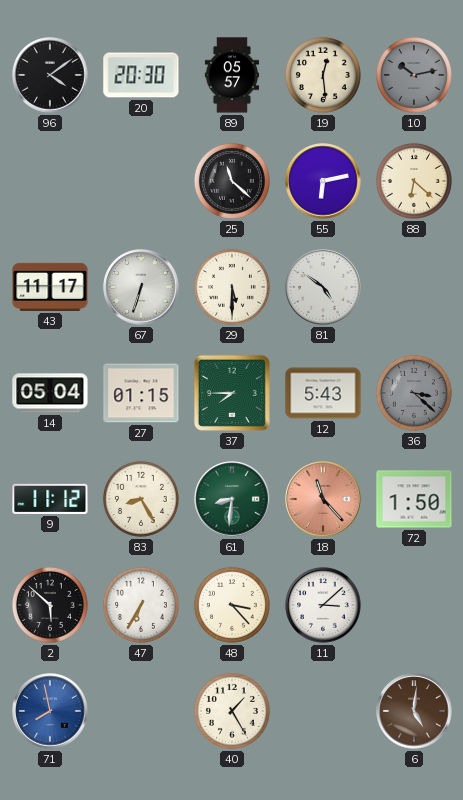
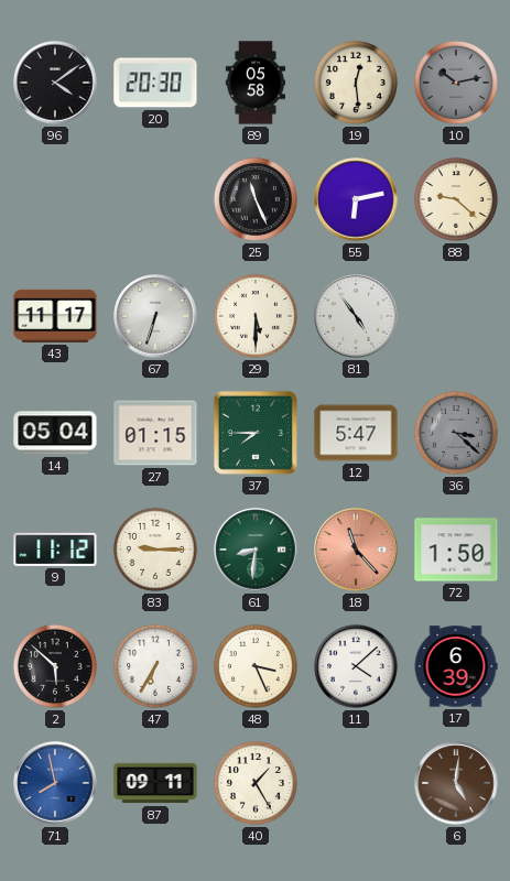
89: 05:57 -> 05:58 (254, 83)
25: 11:22 -> 11:26 (256, 199)
88: 6:22 -> 9:22 (456, 199)
81: 4:51 -> 4:54 (356, 316)
12: 5:43 -> 5:47 (356, 433)
83: 8:25 -> 9:15 (155, 550)
48: 3:23 -> 3:26 (256, 666)
11: 3:08 -> 4:08 (356, 666)
17: none -> 6:39 (456, 666)
87: none -> 09:11 (155, 783)
